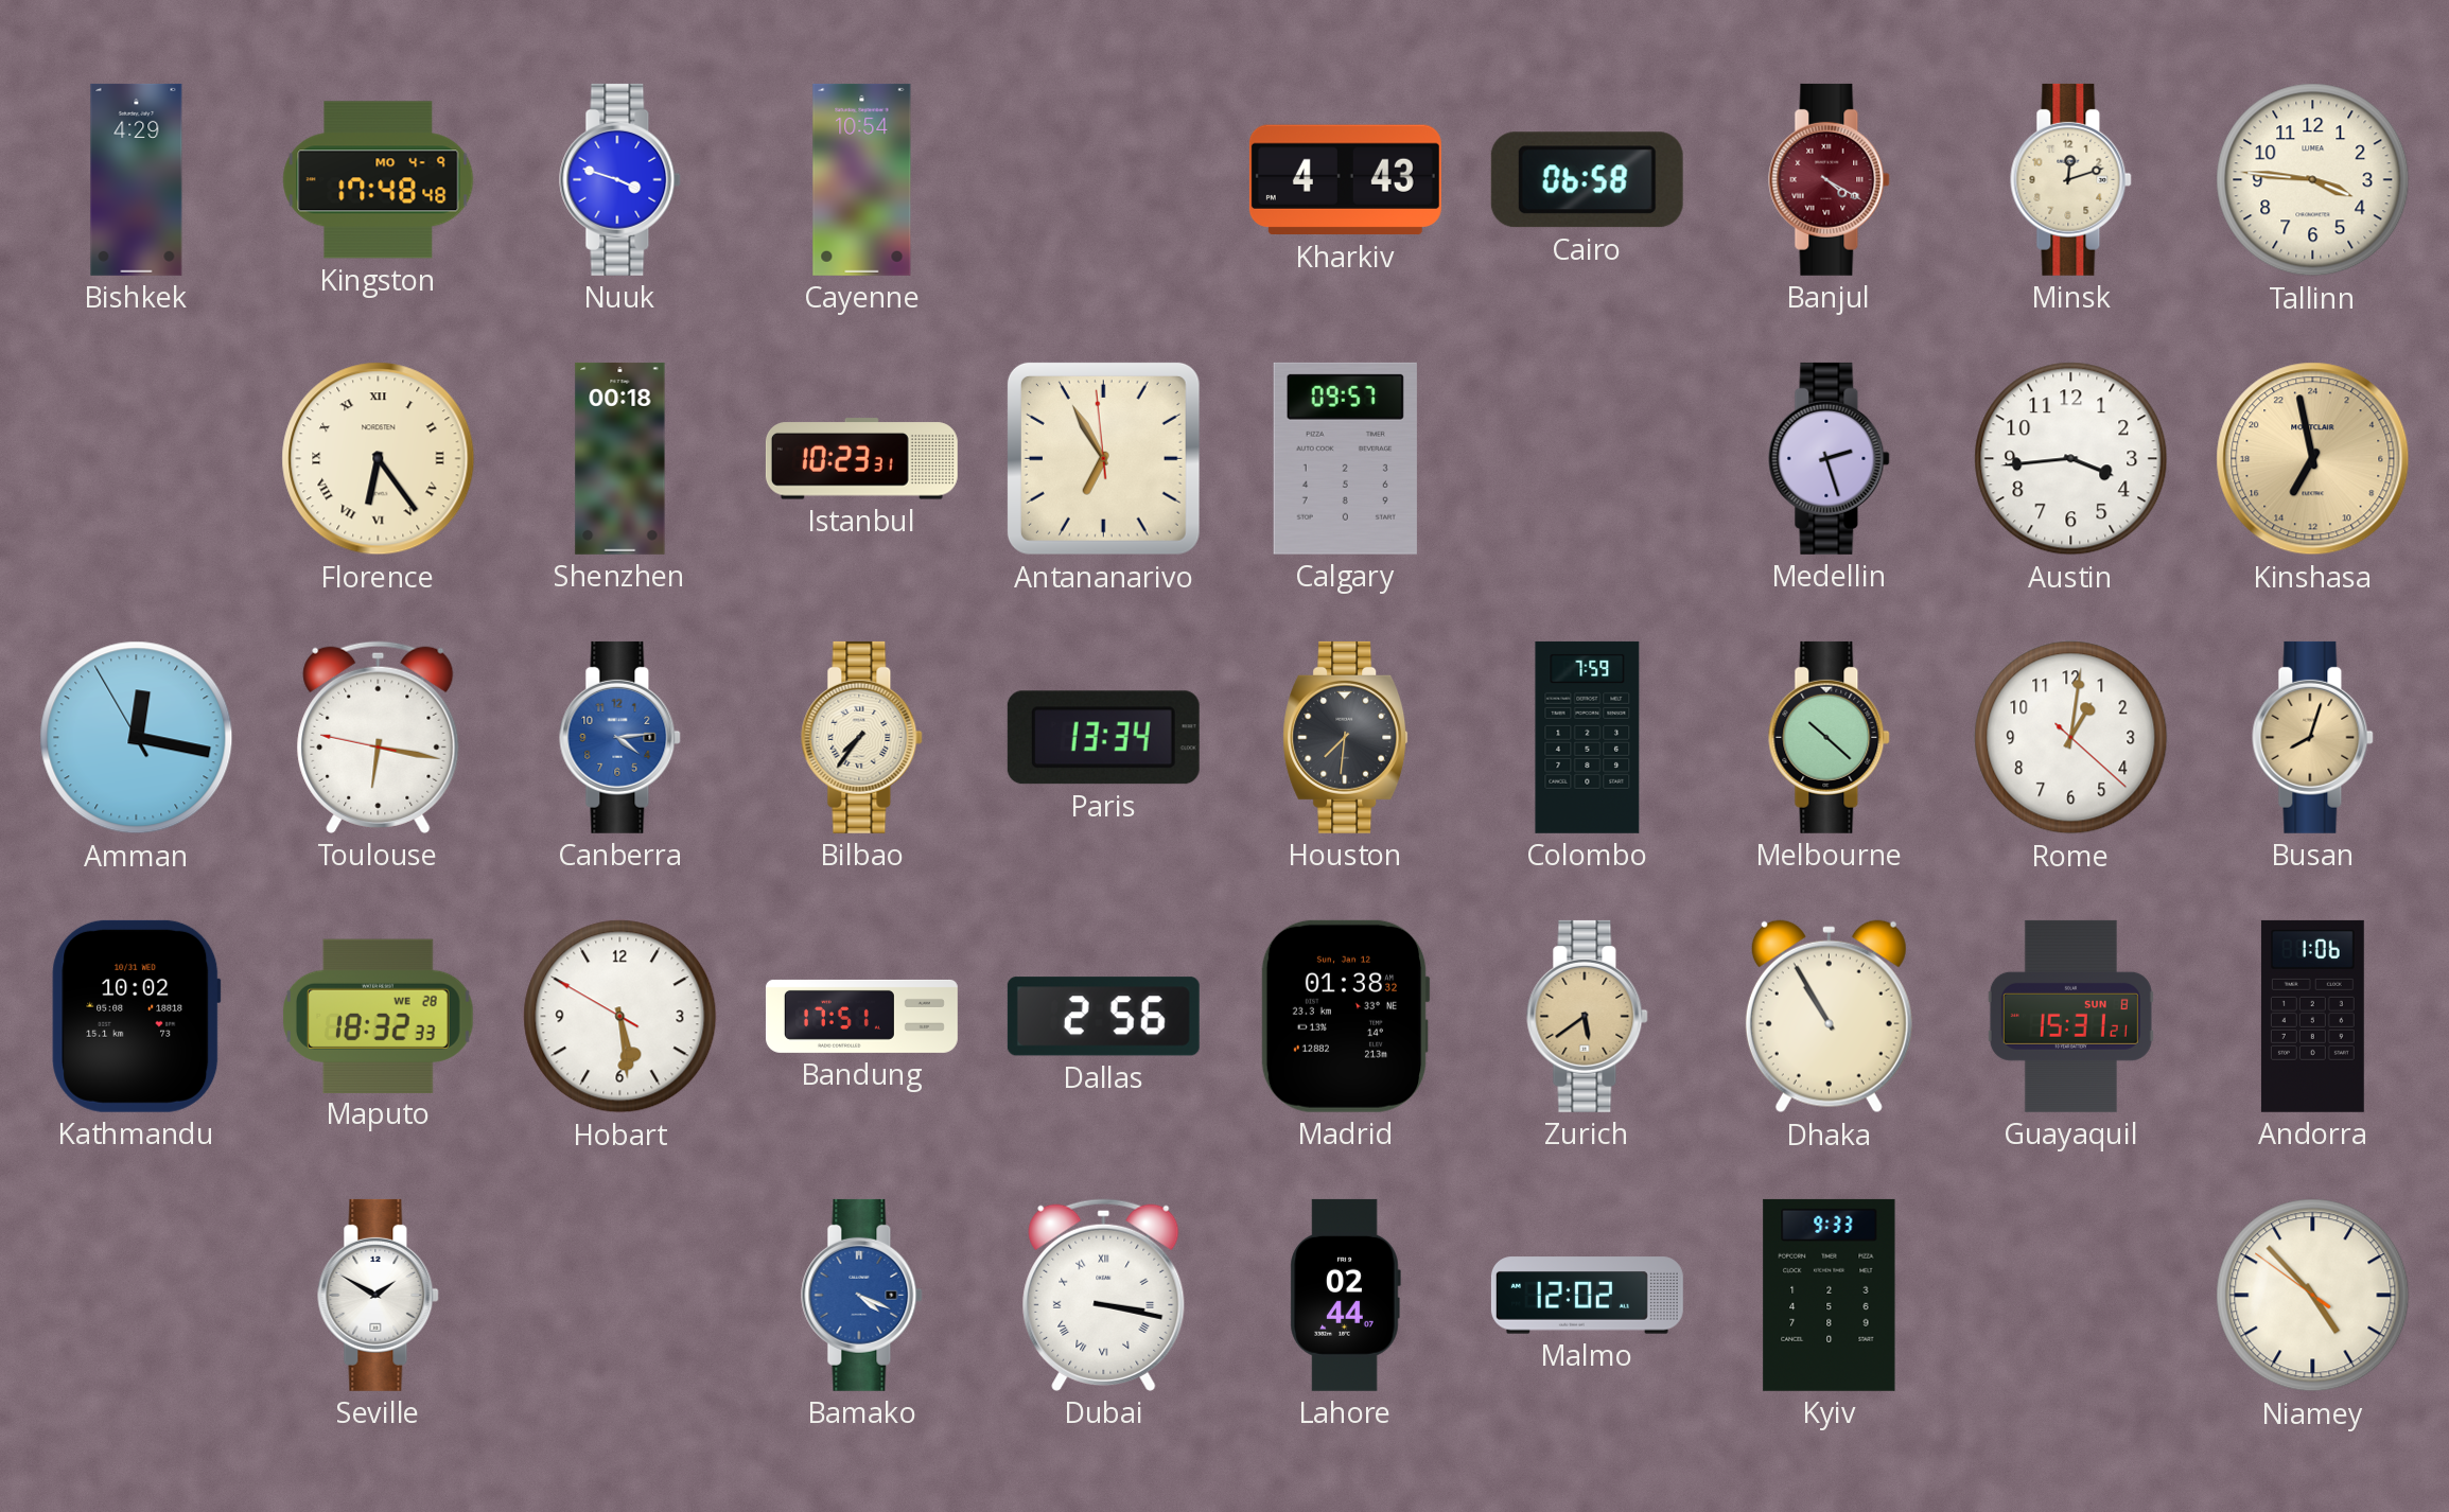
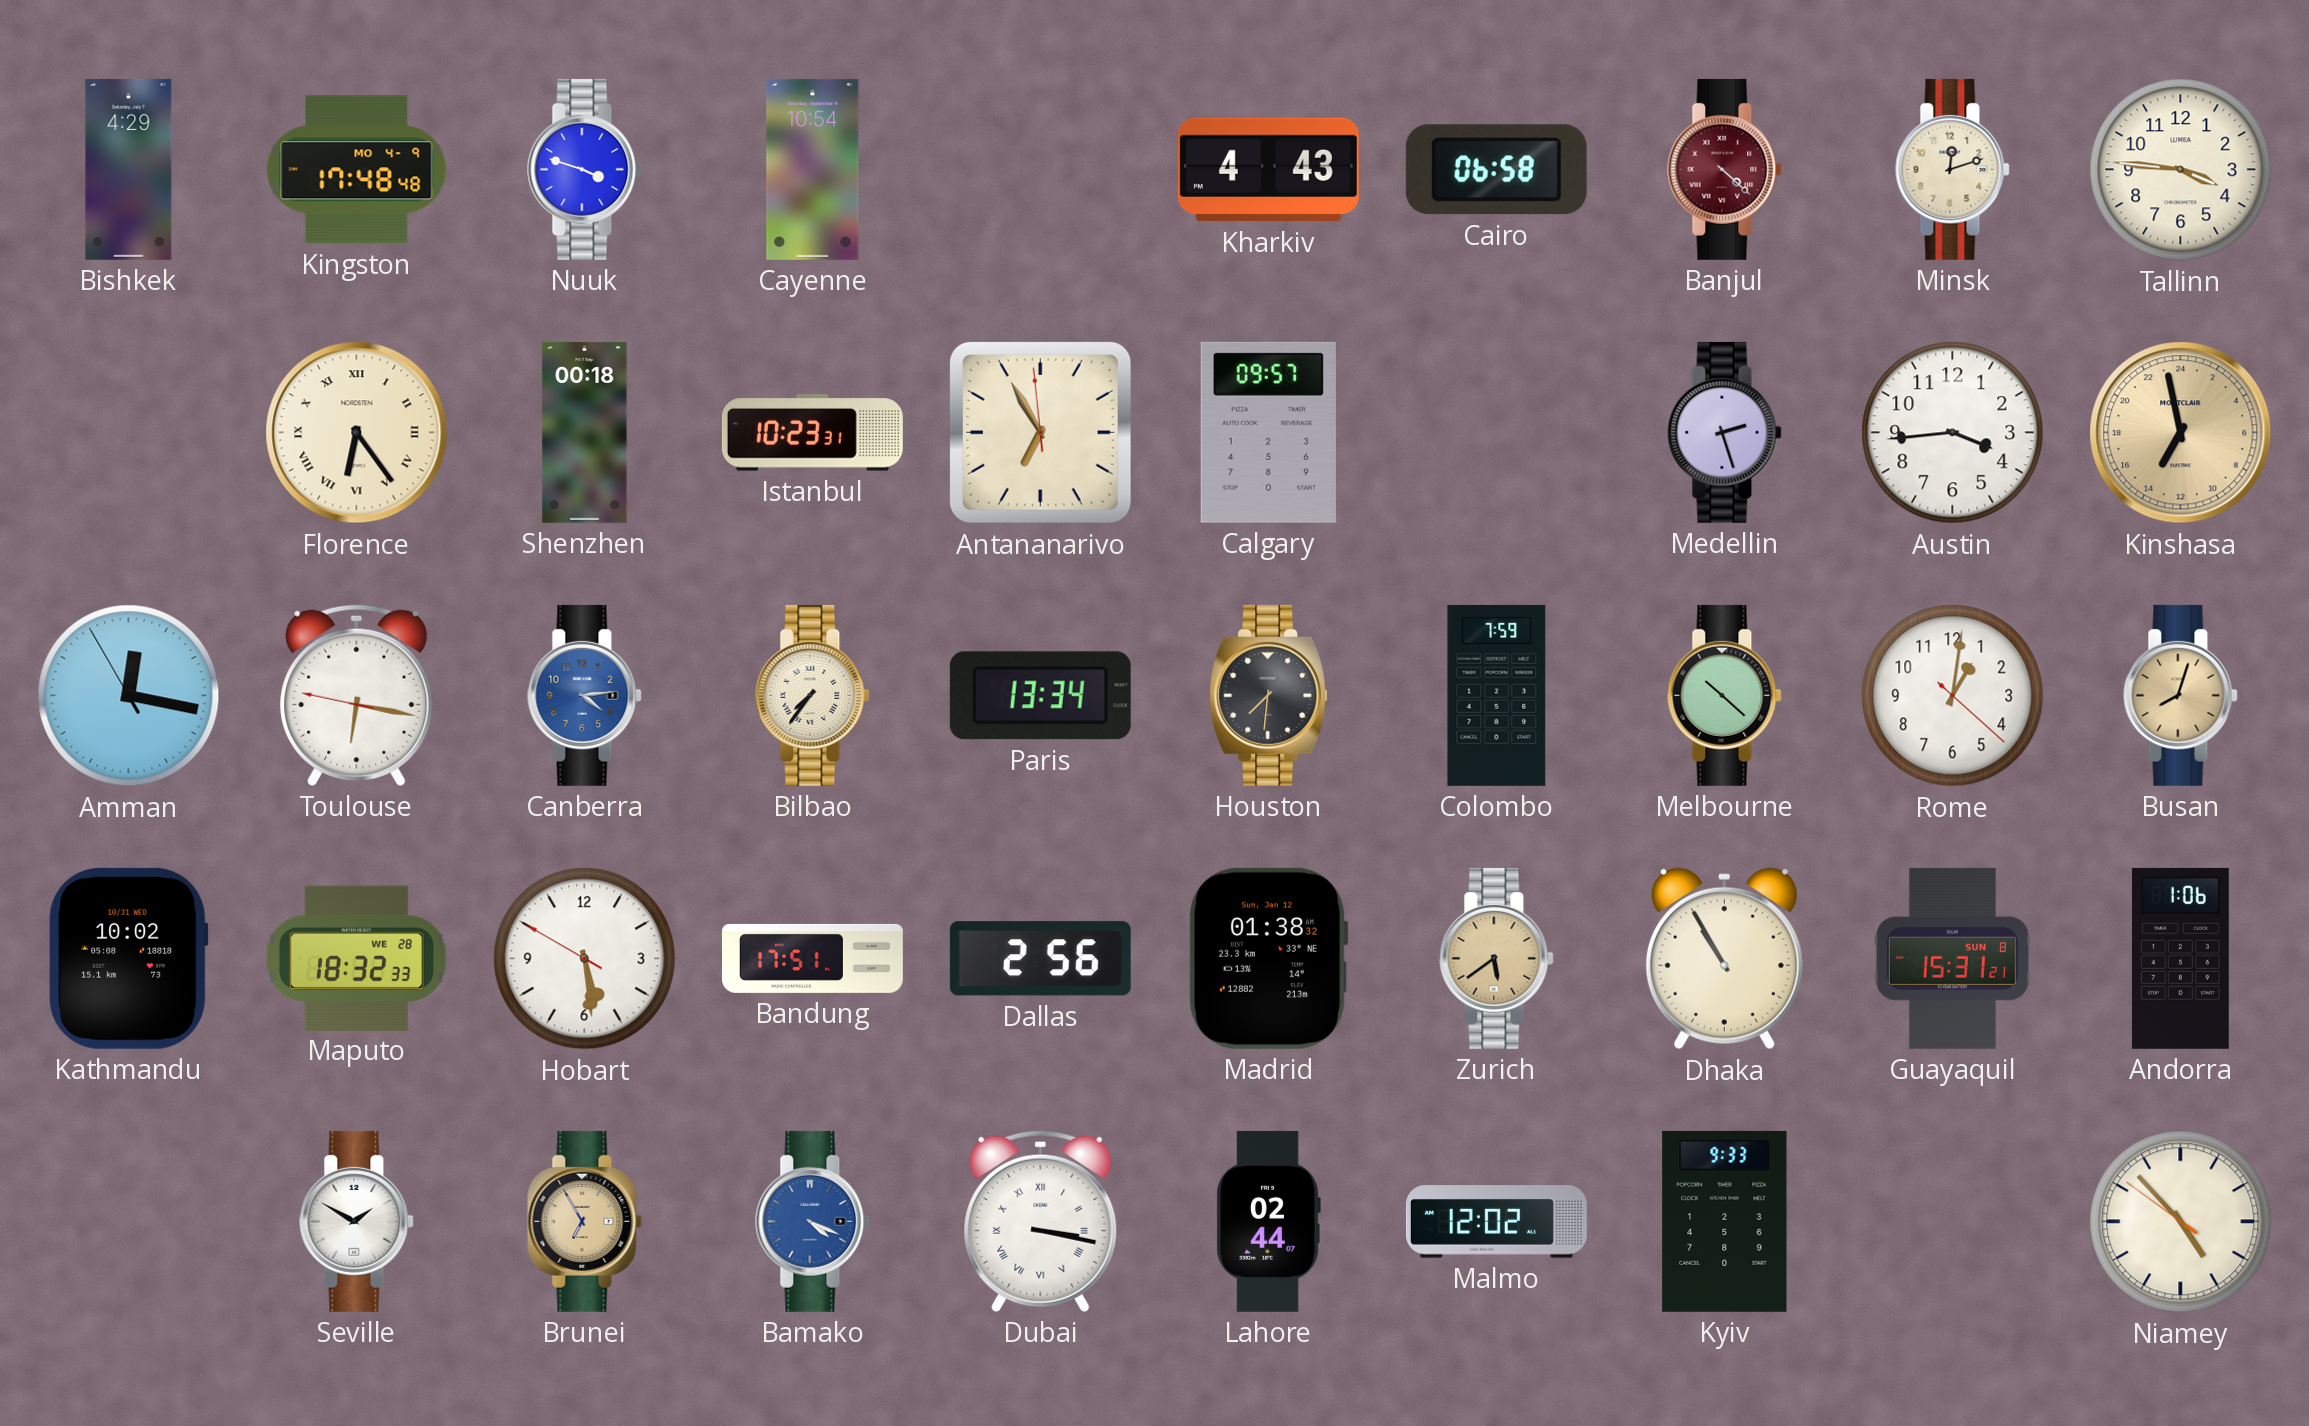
Banjul: 4:20 -> 4:22 (1725, 169)
Brunei: none -> 6:55 (585, 1221)
